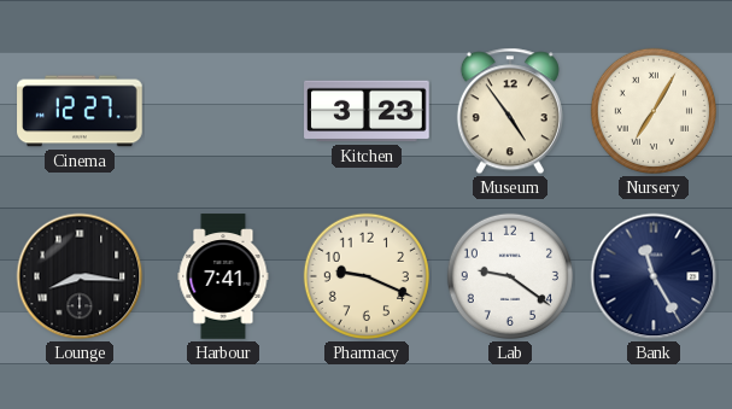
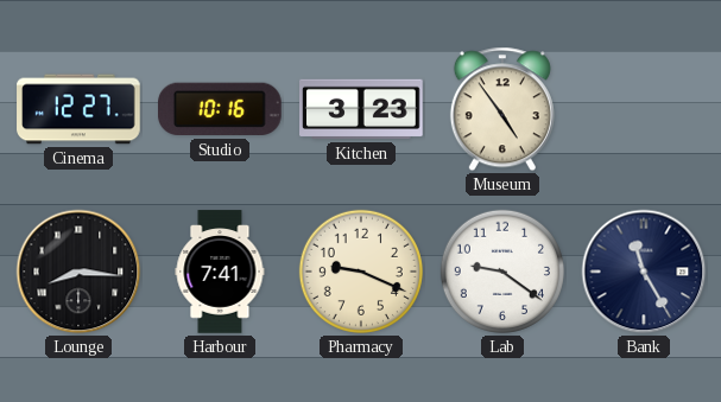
Studio: none -> 10:16 (221, 109)
Nursery: 7:05 -> none (654, 111)
